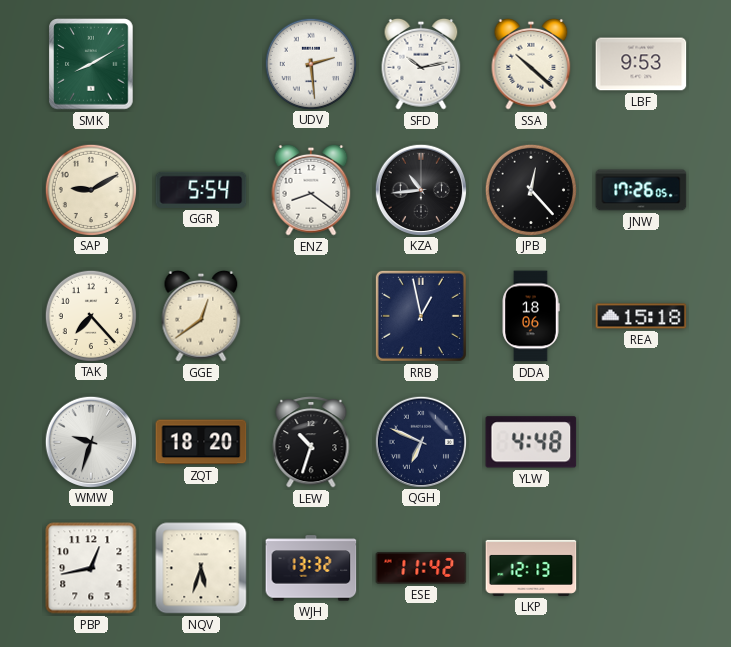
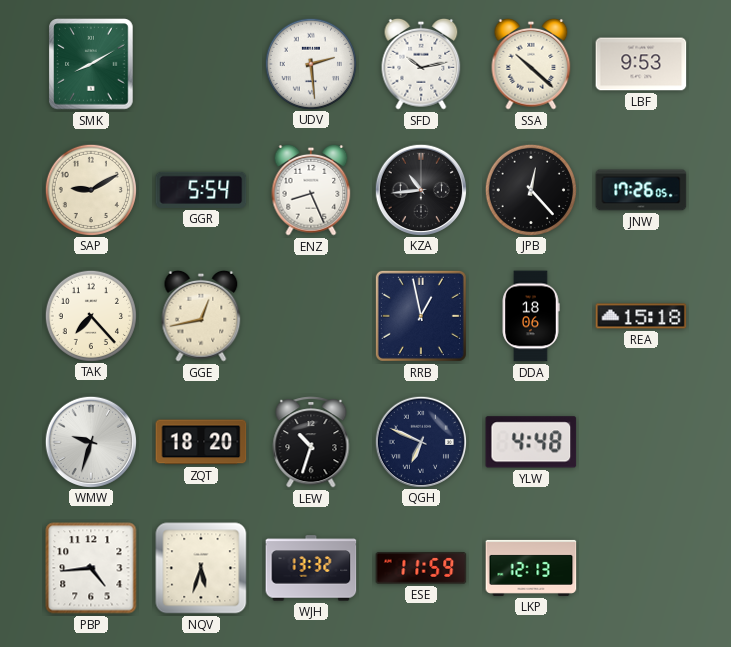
ENZ: 8:21 -> 8:26 (311, 190)
GGE: 12:39 -> 12:43 (201, 316)
PBP: 12:43 -> 4:44 (91, 568)
ESE: 11:42 -> 11:59 (421, 568)
